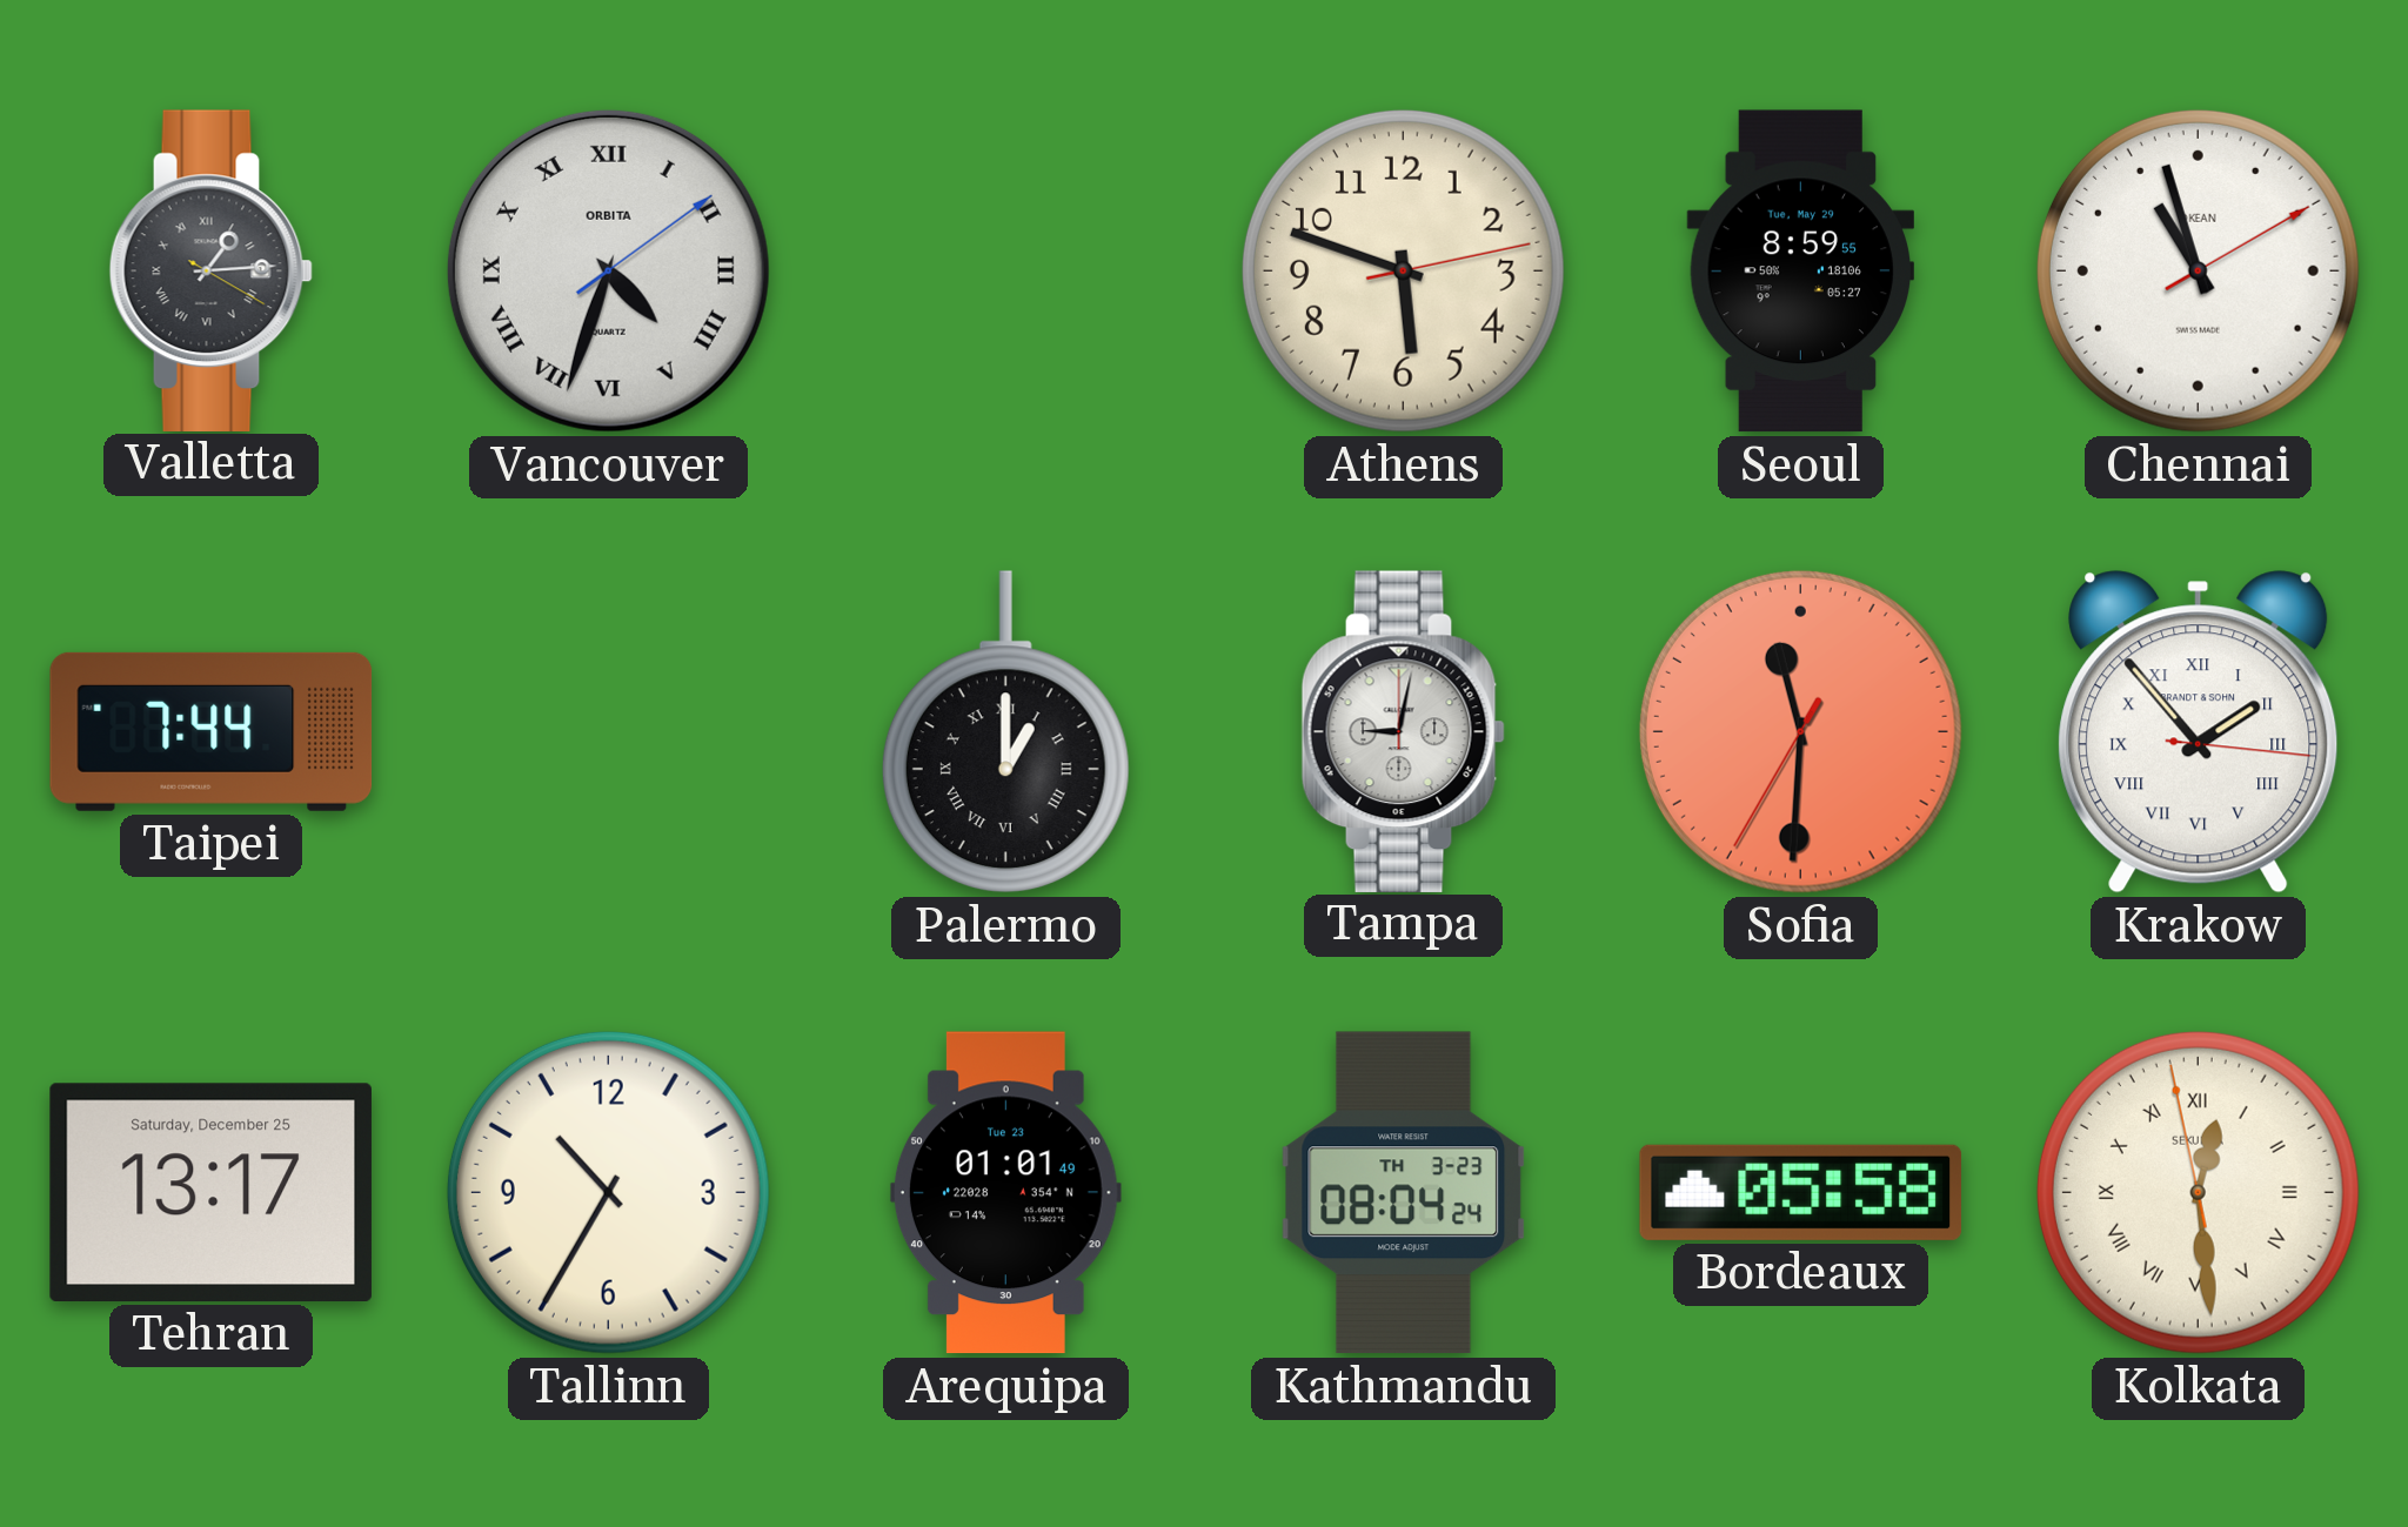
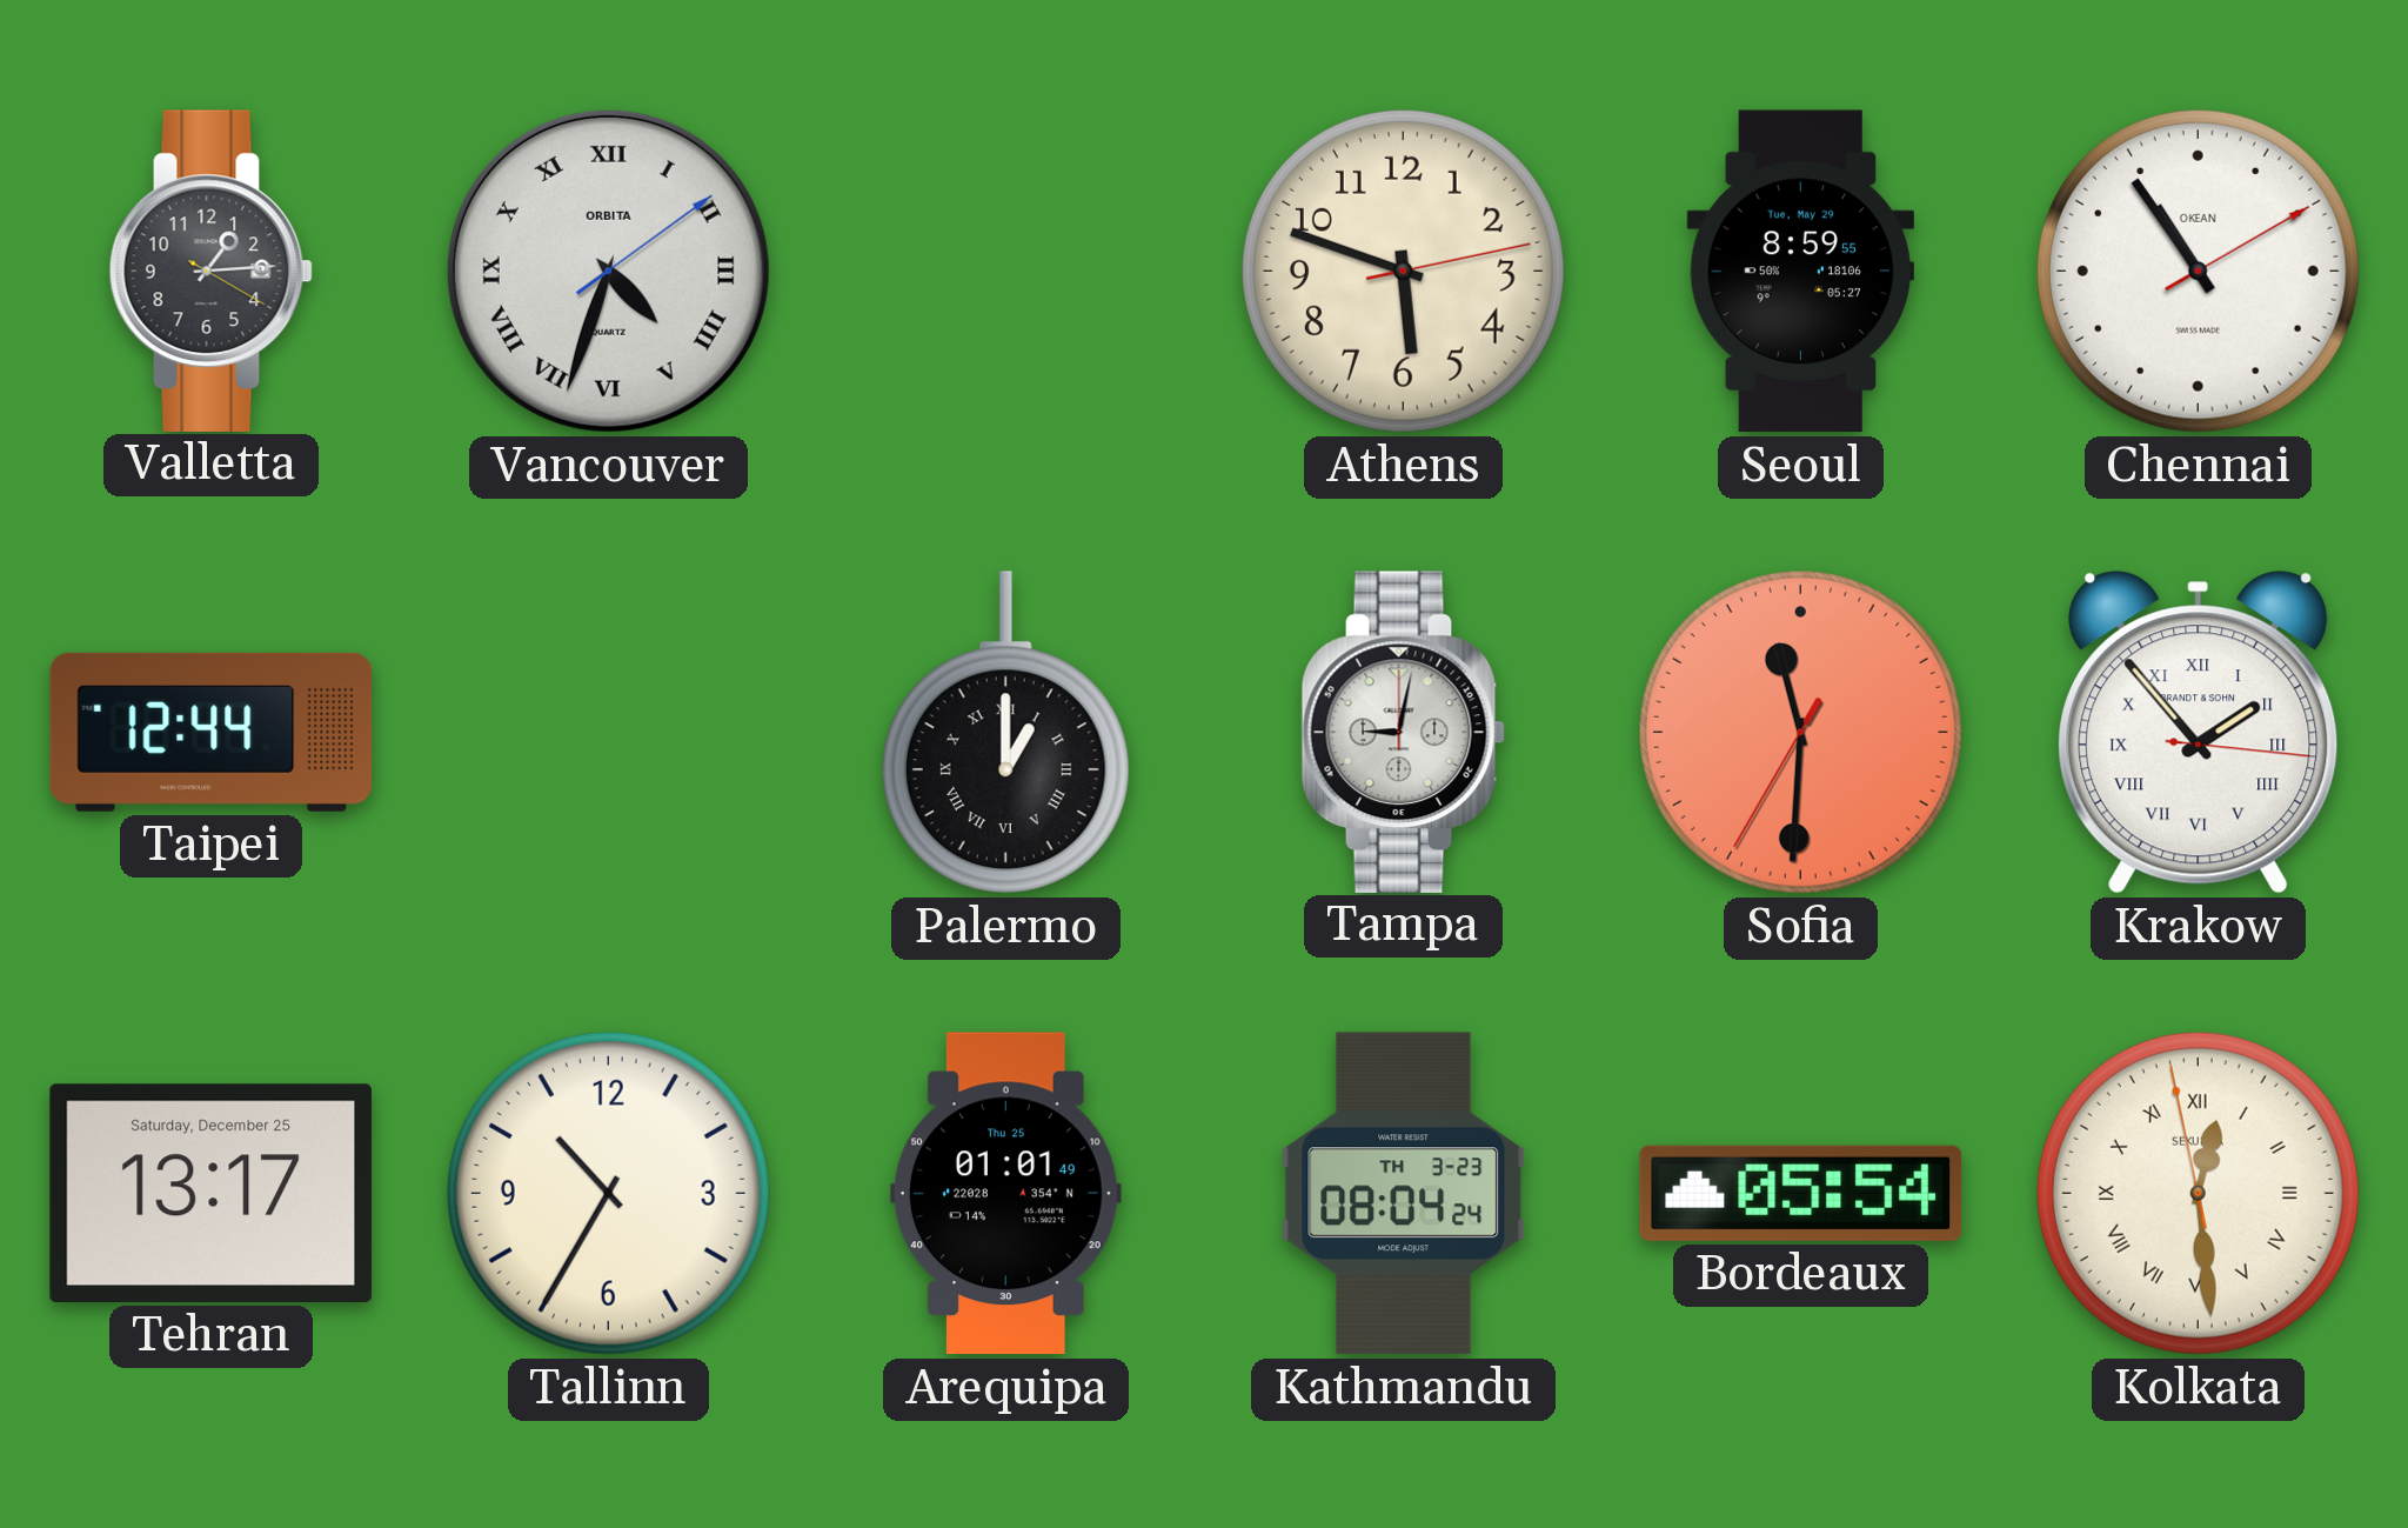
Valletta numerals: Roman -> Arabic (210, 271)
Chennai: 10:57 -> 10:54 (2198, 271)
Taipei: 7:44 -> 12:44 (212, 732)
Arequipa date: Tue 23 -> Thu 25 (1005, 1194)
Bordeaux: 05:58 -> 05:54 (1801, 1193)
